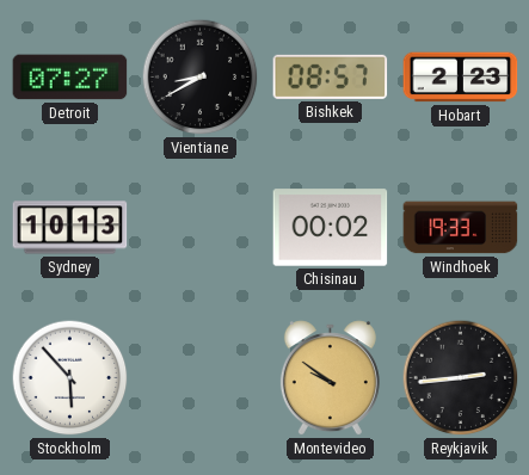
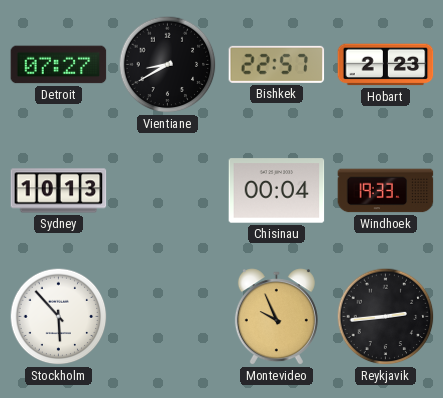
Bishkek: 08:57 -> 22:57 (277, 64)
Chisinau: 00:02 -> 00:04 (277, 191)
Montevideo: 9:51 -> 9:56 (276, 317)
